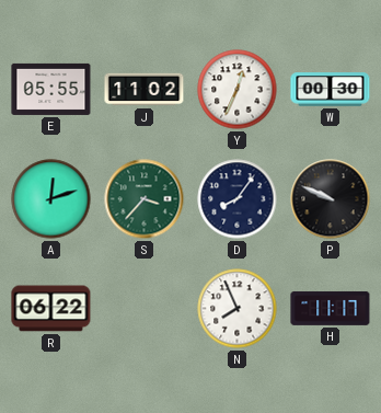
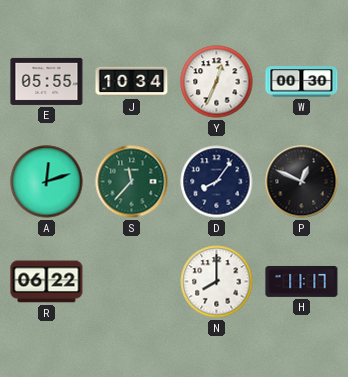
J: 11:02 -> 10:34 (132, 82)
S: 3:37 -> 11:37 (132, 182)
P: 9:49 -> 12:49 (302, 182)
N: 7:56 -> 8:00 (217, 282)
